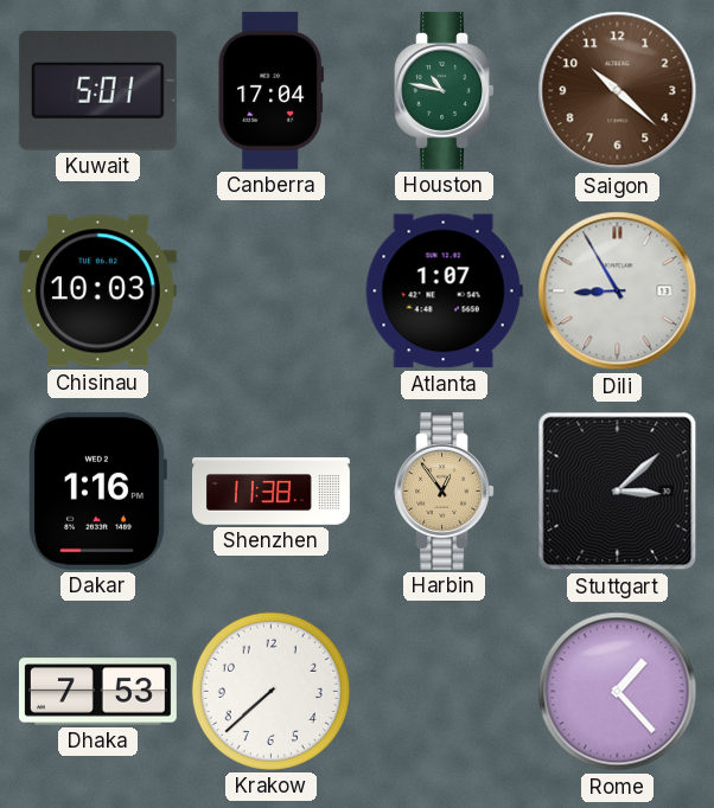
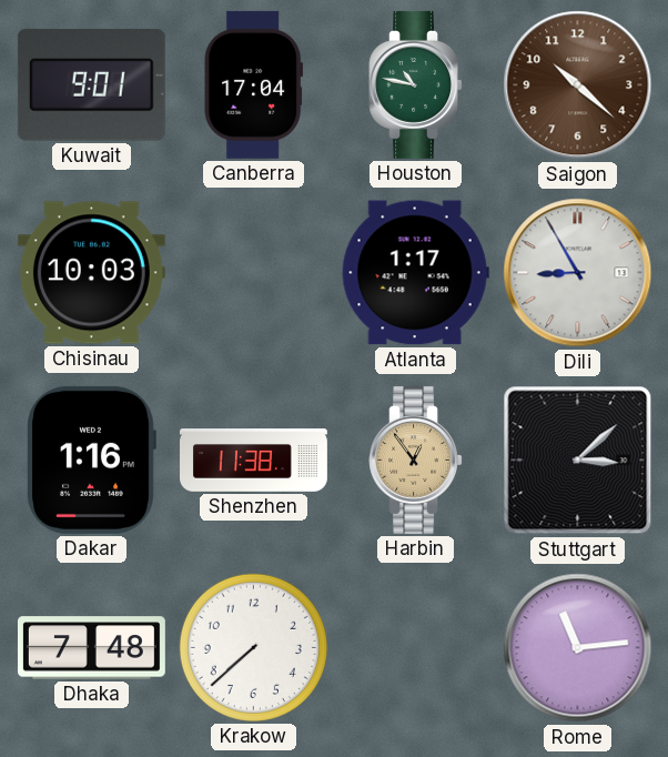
Kuwait: 5:01 -> 9:01 (91, 84)
Atlanta: 1:07 -> 1:17 (415, 273)
Dhaka: 7:53 -> 7:48 (91, 648)
Rome: 1:23 -> 11:14 (578, 648)
